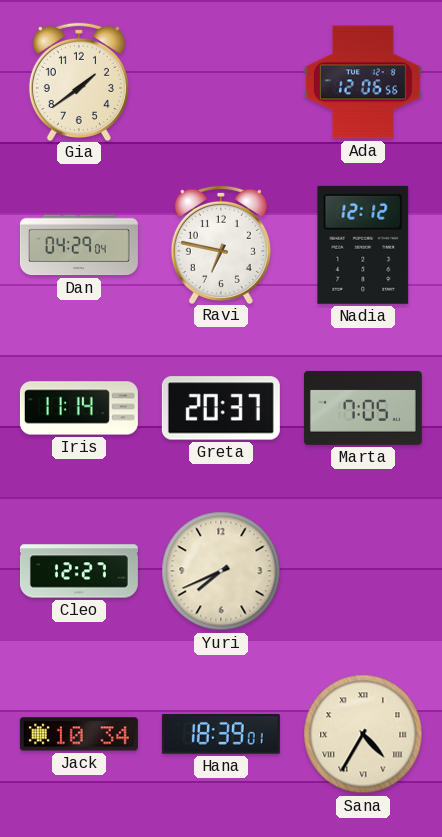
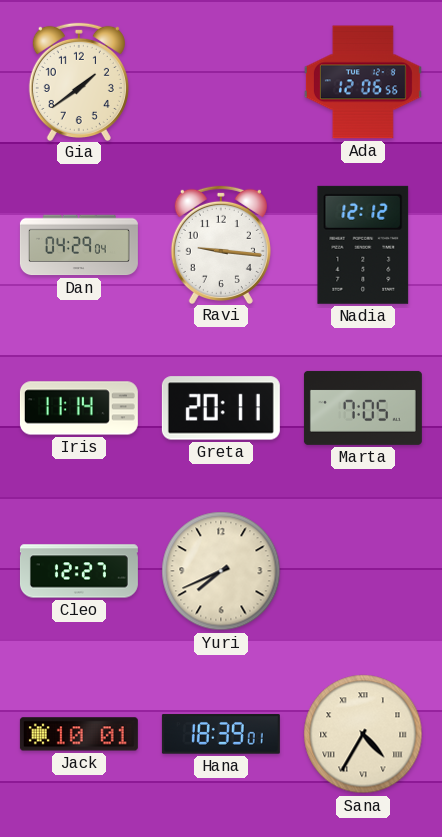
Ravi: 6:47 -> 9:16 (221, 244)
Greta: 20:37 -> 20:11 (221, 408)
Jack: 10:34 -> 10:01 (79, 734)
